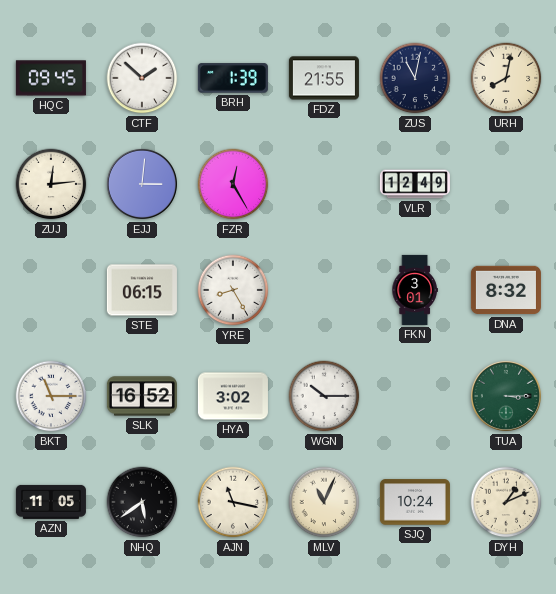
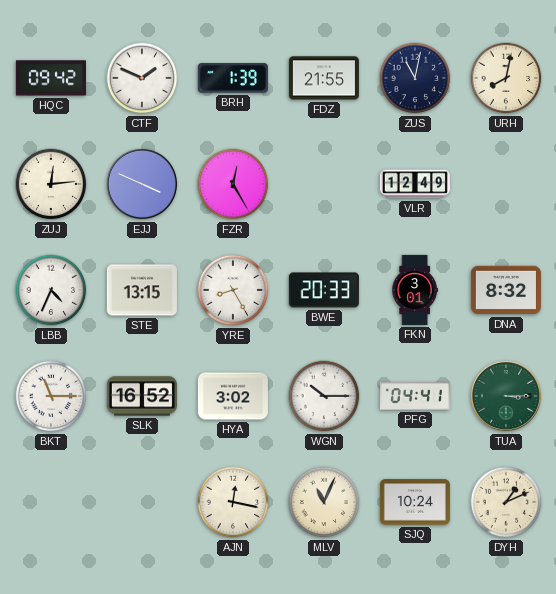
HQC: 09:45 -> 09:42 (51, 78)
CTF: 1:52 -> 1:49 (142, 78)
EJJ: 3:01 -> 3:49 (142, 184)
LBB: none -> 4:34 (51, 290)
STE: 06:15 -> 13:15 (142, 290)
BWE: none -> 20:33 (324, 290)
PFG: none -> 04:41 (415, 396)
AZN: 11:05 -> none (51, 502)
NHQ: 5:39 -> none (142, 502)
AJN: 11:17 -> 12:17 (233, 502)
